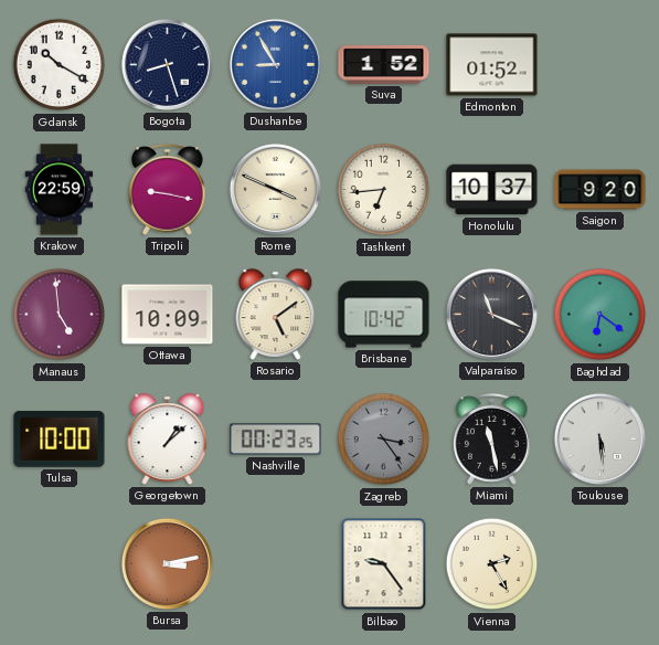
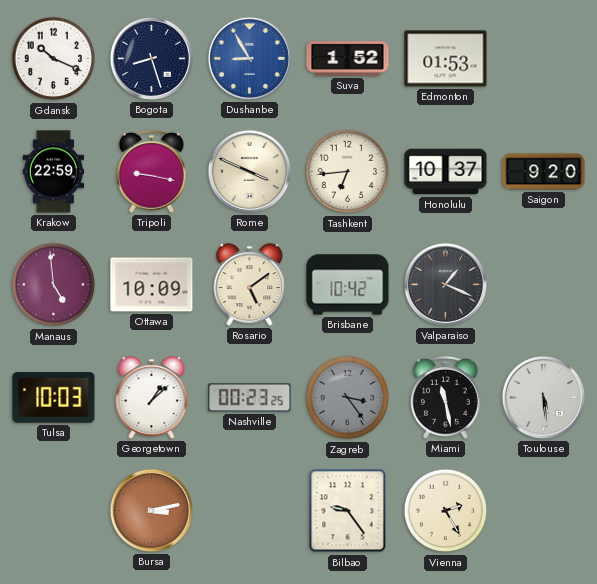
Gdansk: 10:20 -> 10:19 (54, 59)
Edmonton: 01:52 -> 01:53 (446, 59)
Valparaiso: 11:19 -> 1:19 (445, 284)
Baghdad: 6:21 -> none (600, 315)
Tulsa: 10:00 -> 10:03 (54, 398)
